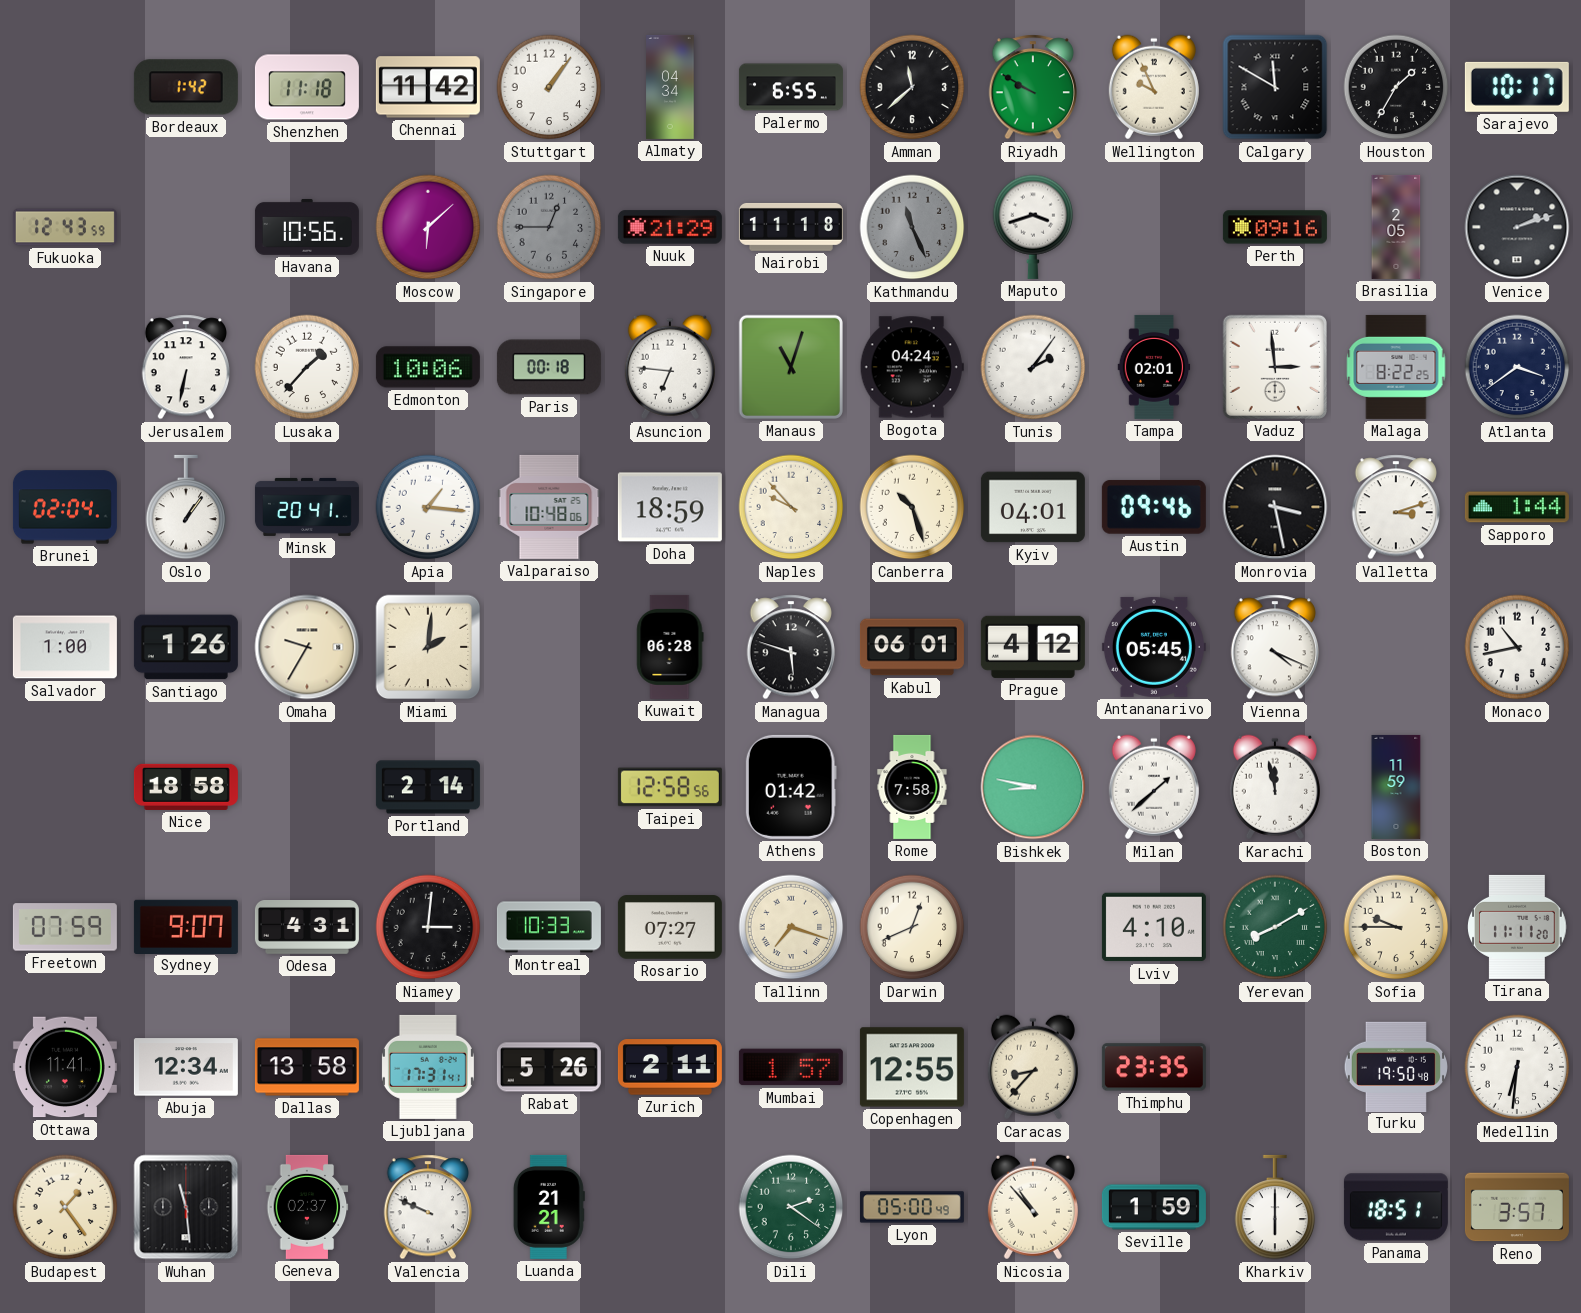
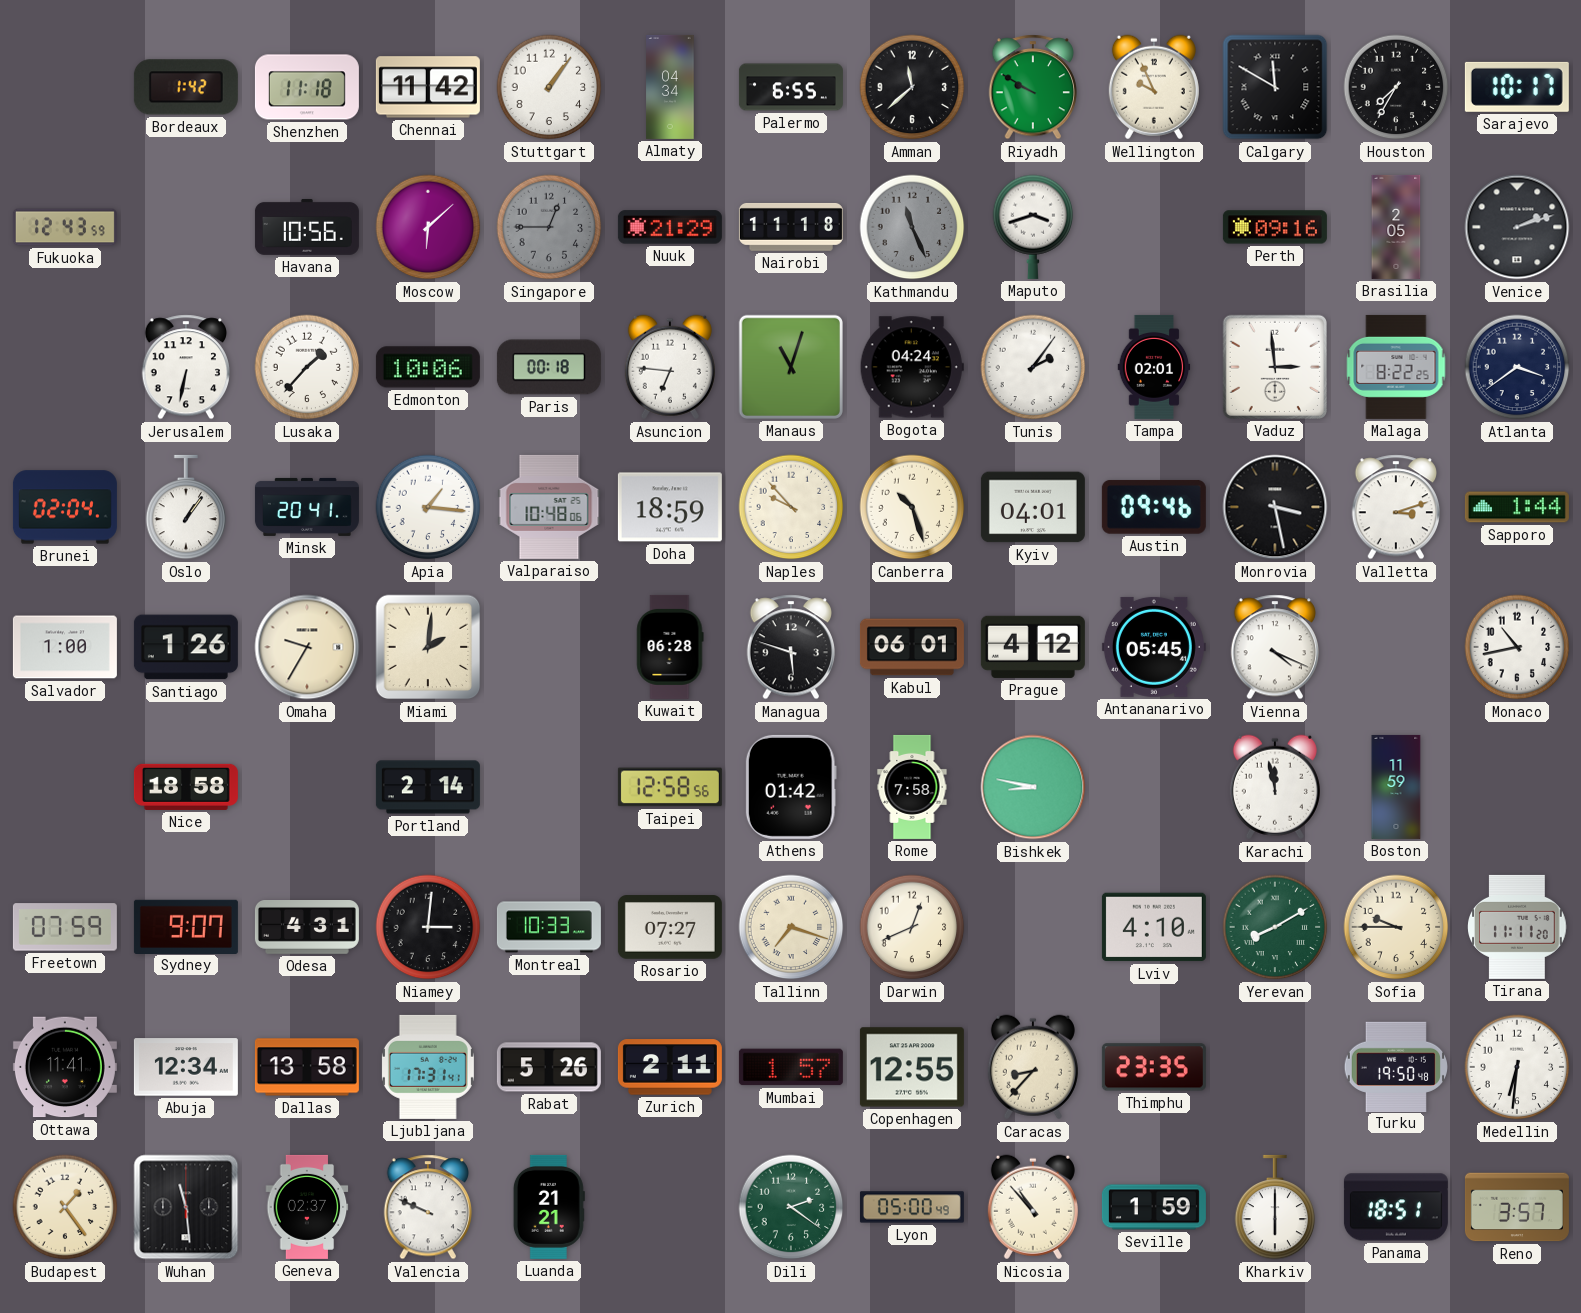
Houston: 1:35 -> 7:35 (1396, 87)
Milan: 1:38 -> none (1154, 787)
